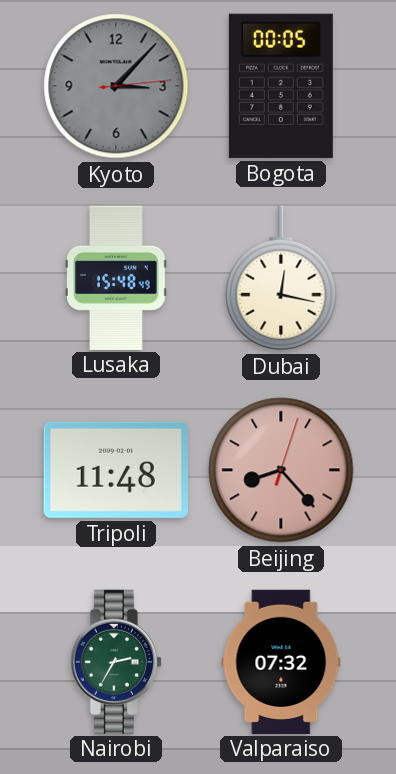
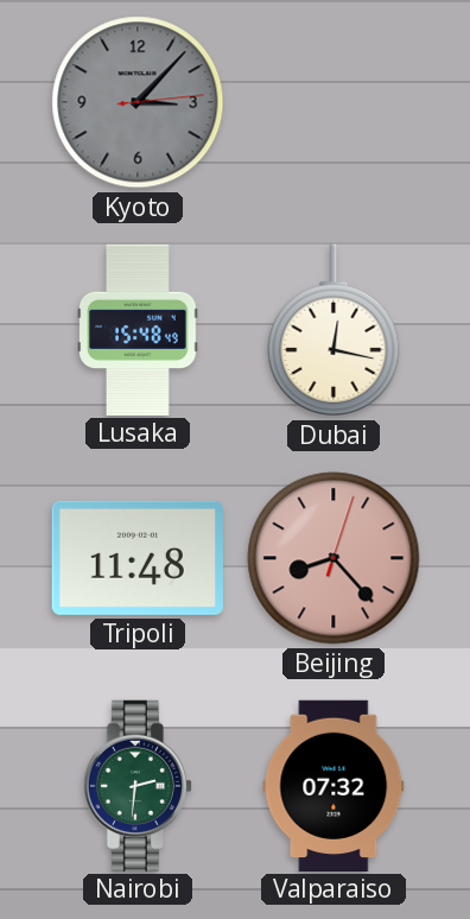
Bogota: 00:05 -> none (281, 86)
Nairobi: 2:35 -> 2:31 (138, 785)
